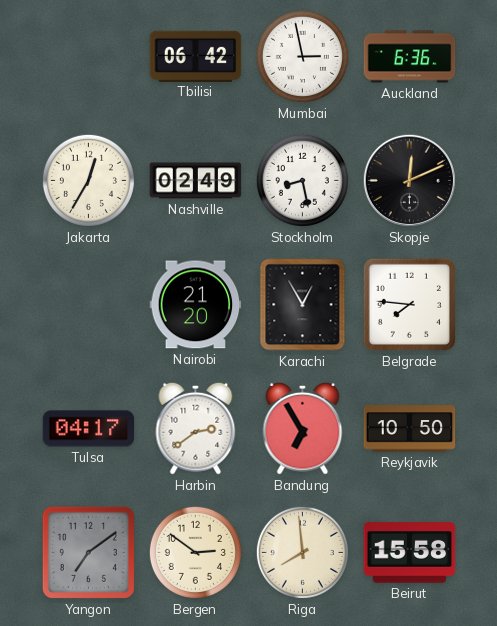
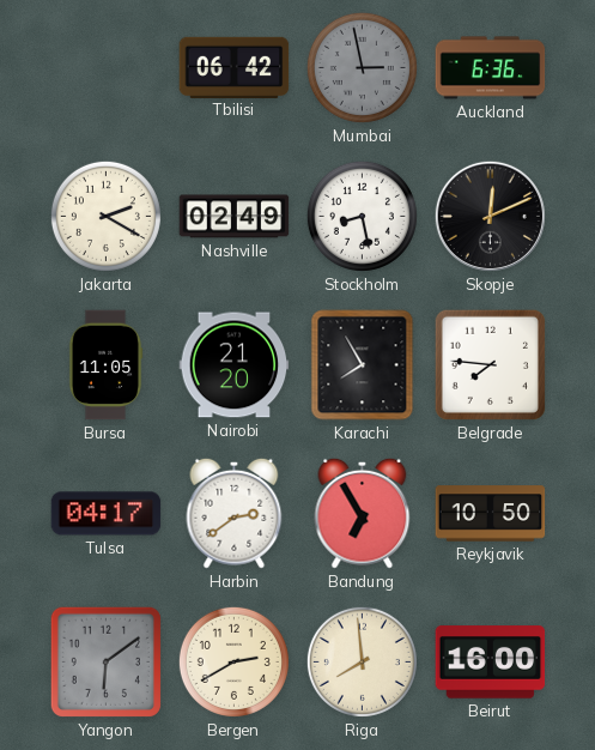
Mumbai dial: white -> grey (362, 67)
Jakarta: 12:35 -> 2:20 (105, 216)
Bursa: none -> 11:05 (105, 365)
Karachi: 12:55 -> 7:55 (363, 365)
Yangon: 7:09 -> 6:09 (105, 661)
Bergen: 2:51 -> 2:40 (233, 661)
Beirut: 15:58 -> 16:00 (491, 663)
